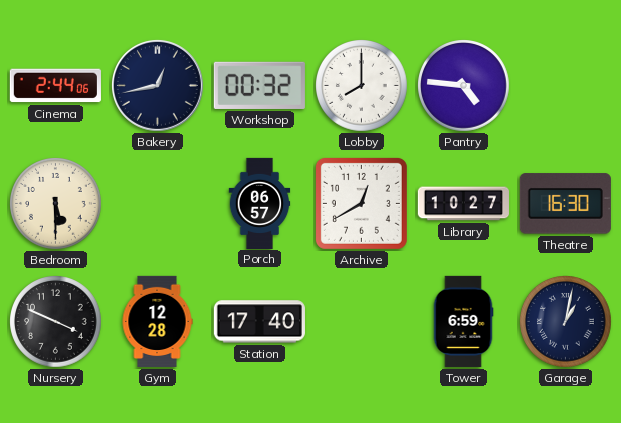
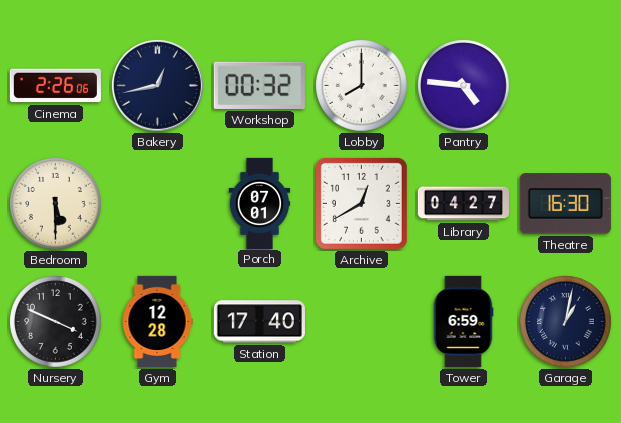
Cinema: 2:44 -> 2:26 (55, 86)
Porch: 06:57 -> 07:01 (260, 203)
Library: 10:27 -> 04:27 (463, 204)
